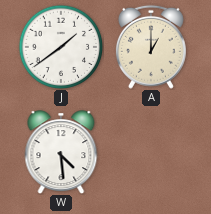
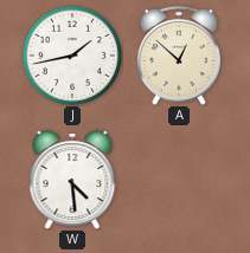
J: 1:39 -> 1:43 (72, 56)
A: 1:00 -> 12:52 (179, 56)
